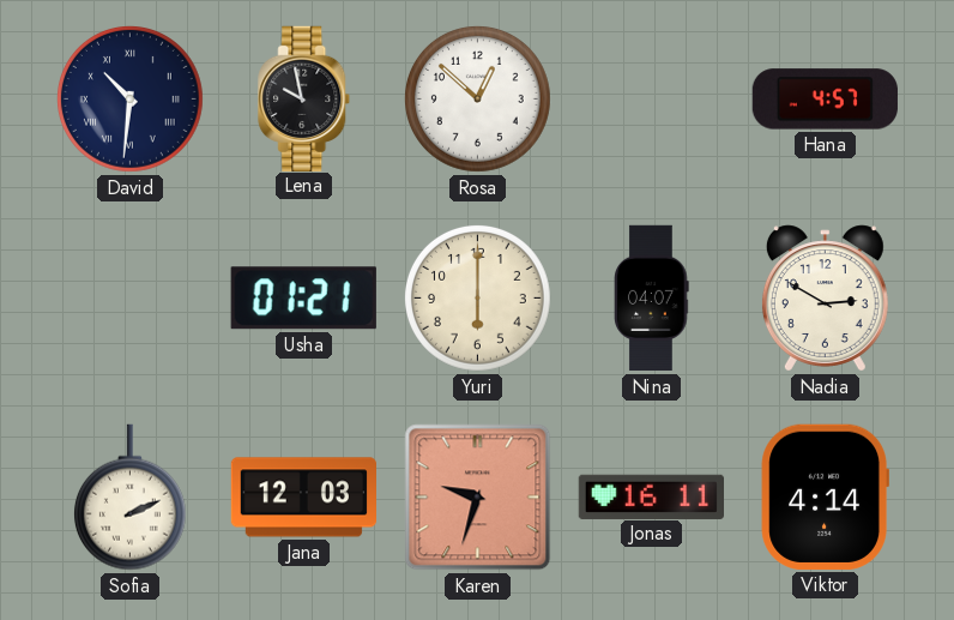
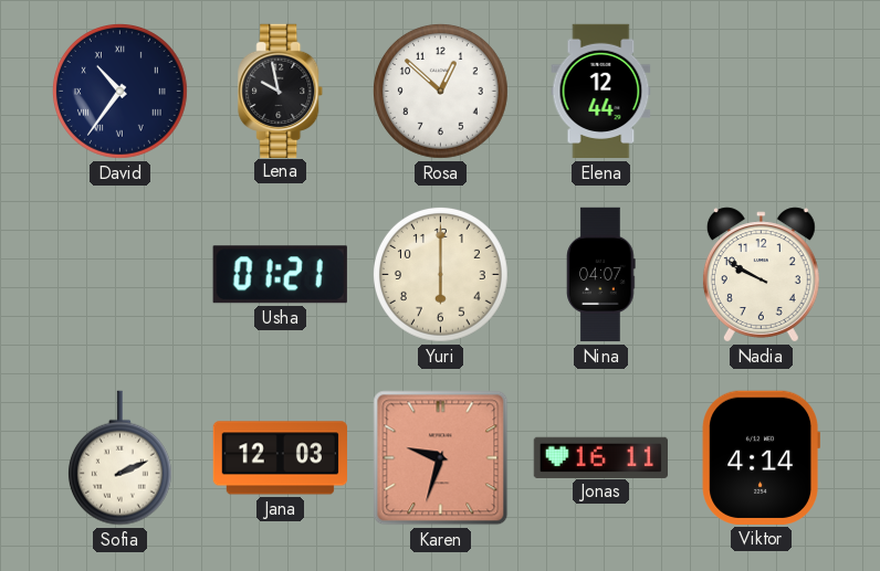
David: 10:31 -> 10:36 (119, 91)
Elena: none -> 12:44 (601, 92)
Hana: 4:57 -> none (825, 100)
Nadia: 2:50 -> 9:50 (761, 275)
